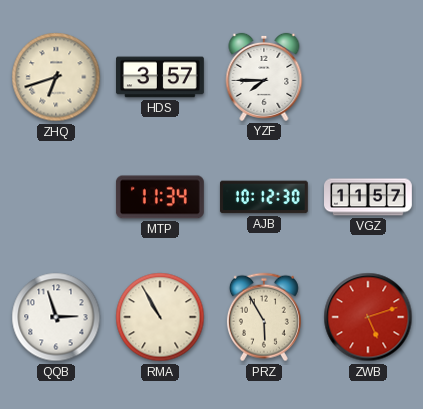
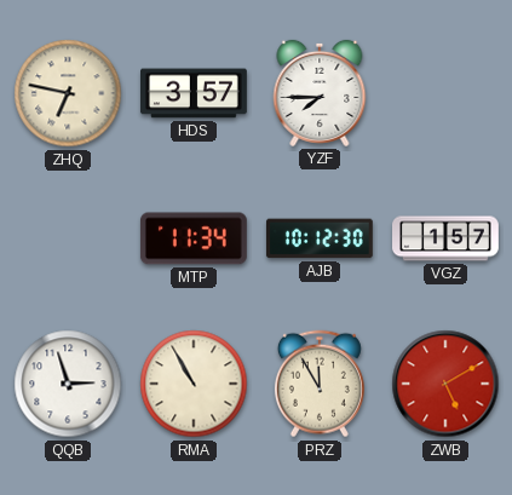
ZHQ: 6:42 -> 6:47 (68, 93)
VGZ: 11:57 -> 1:57 (447, 238)
PRZ: 5:55 -> 11:55 (320, 384)
ZWB: 5:12 -> 5:10 (445, 384)
